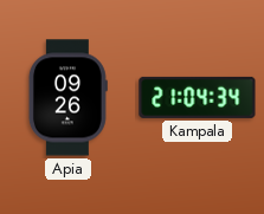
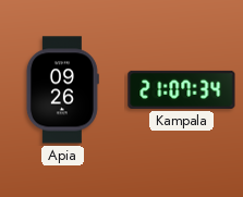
Kampala: 21:04 -> 21:07 (182, 89)
